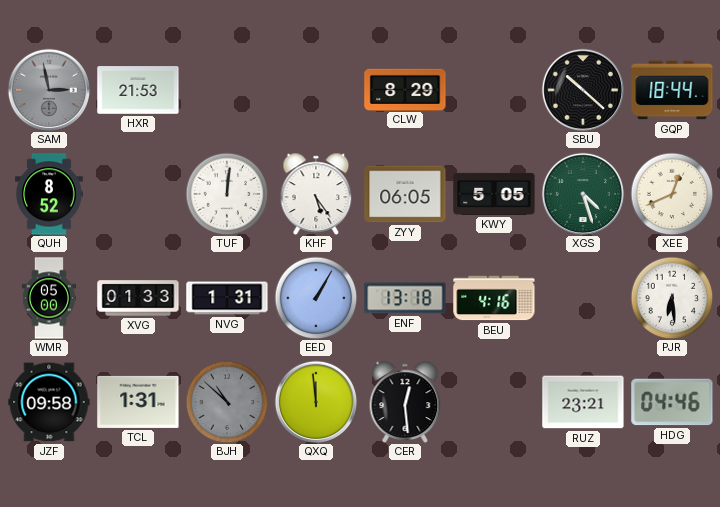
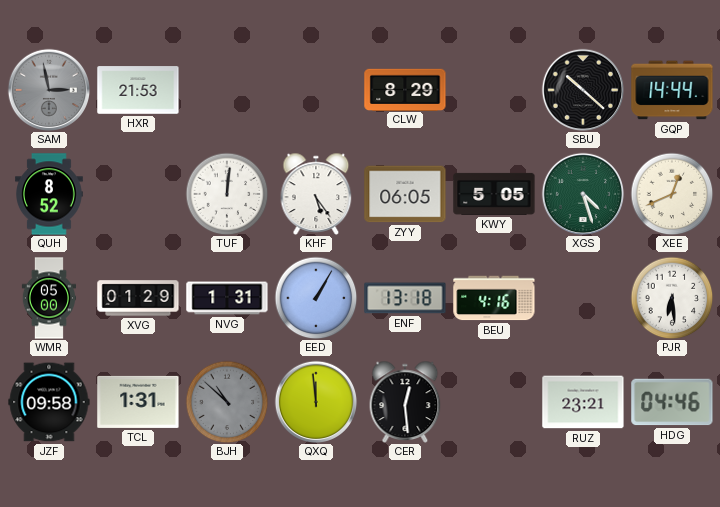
GQP: 18:44 -> 14:44 (672, 90)
XVG: 01:33 -> 01:29 (138, 298)
